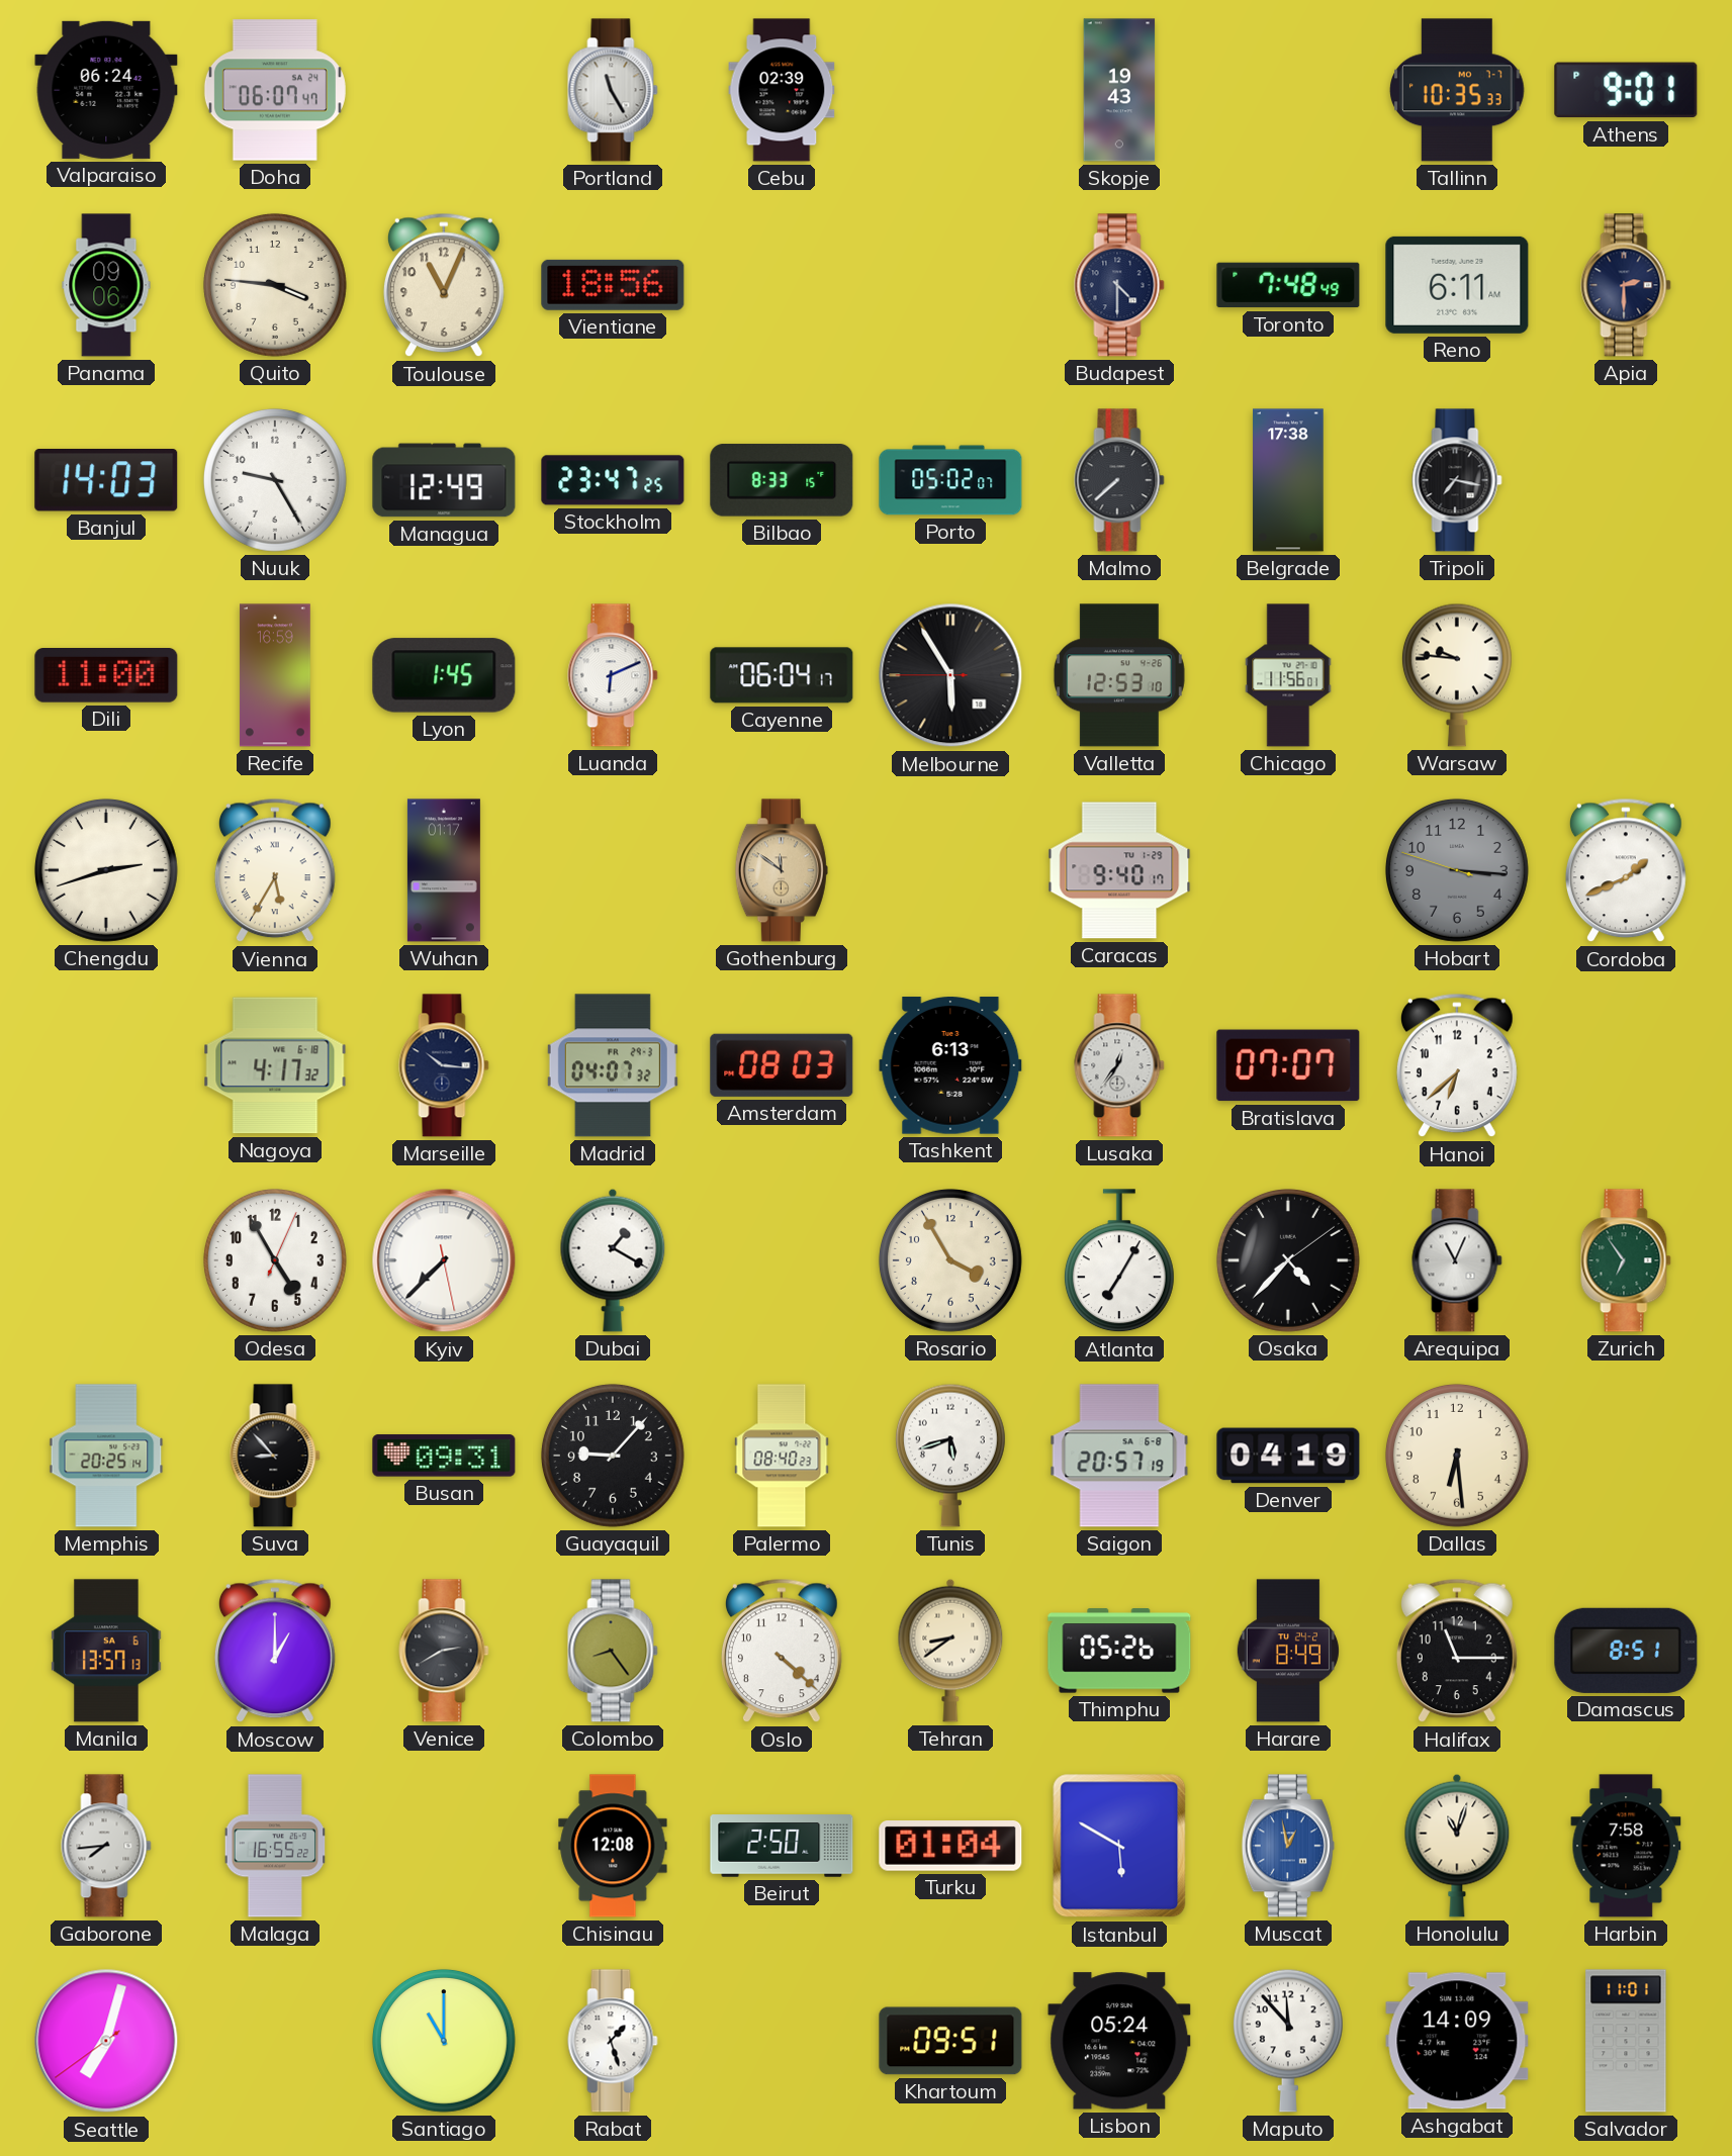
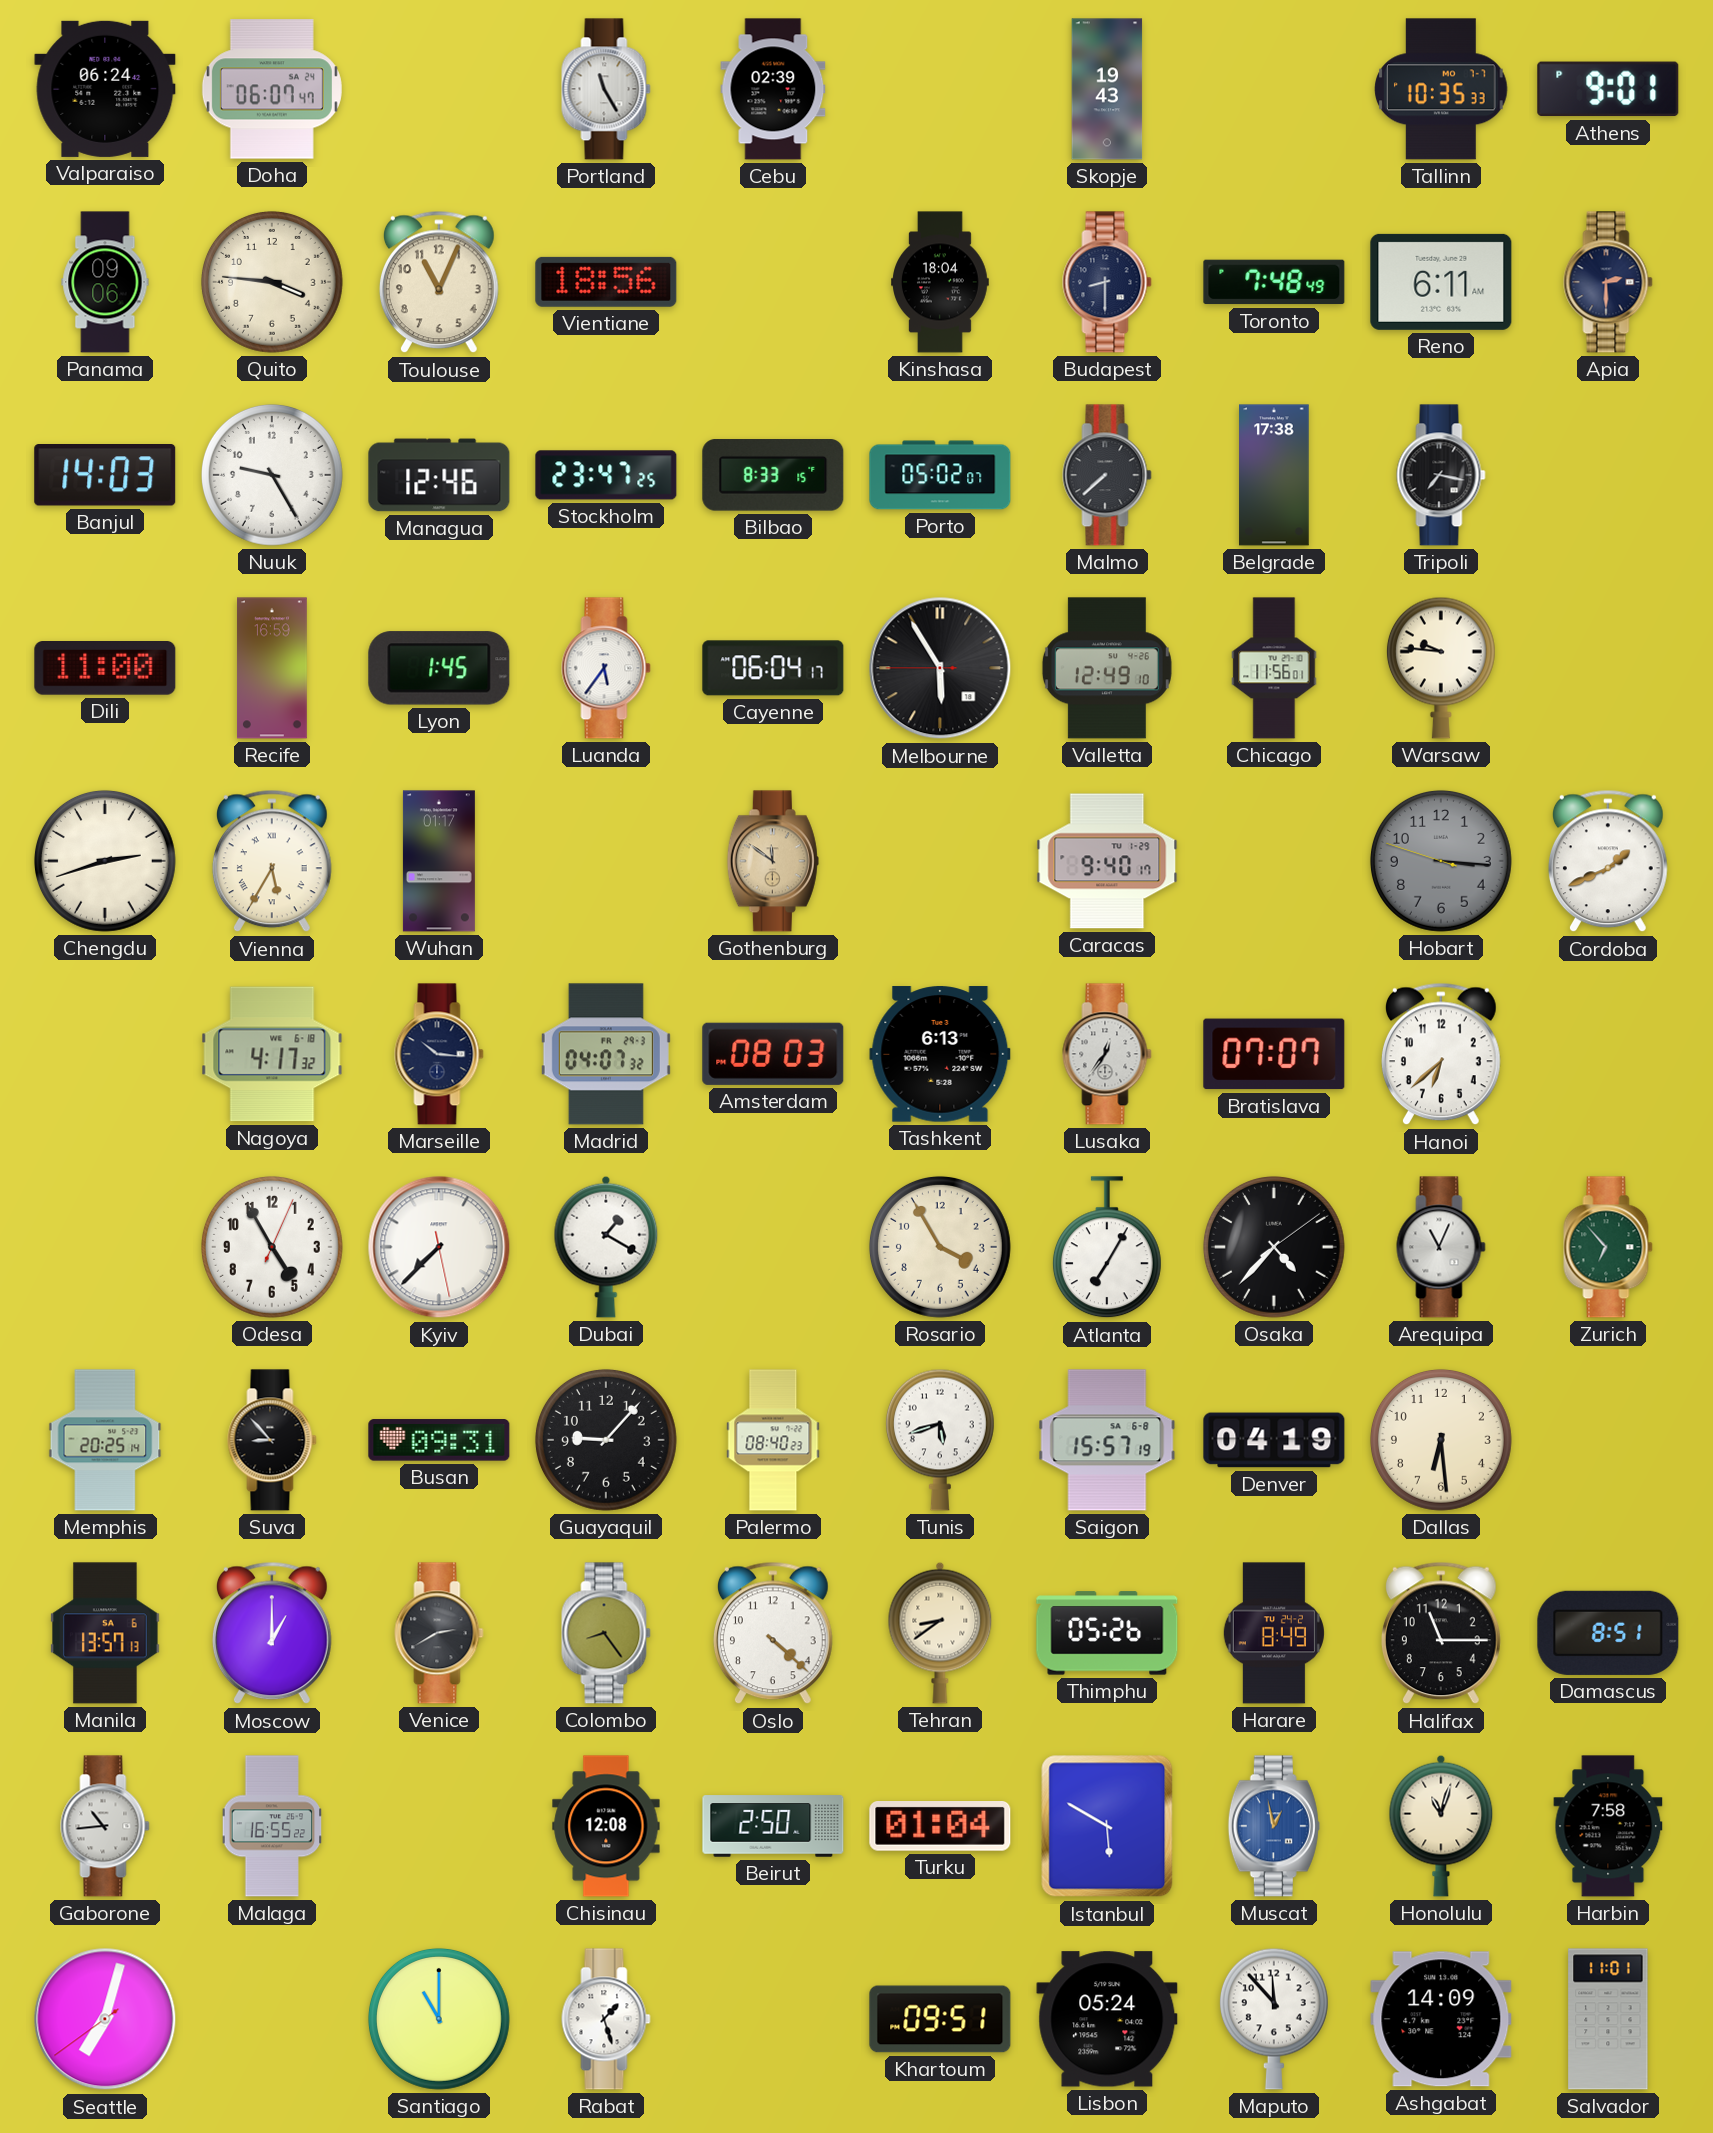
Kinshasa: none -> 18:04 (941, 282)
Budapest: 4:30 -> 8:30 (1107, 282)
Managua: 12:49 -> 12:46 (439, 475)
Luanda: 6:11 -> 5:36 (606, 668)
Valletta: 12:53 -> 12:49 (1107, 668)
Zurich: 6:54 -> 6:53 (1608, 1247)
Saigon: 20:57 -> 15:57 (1107, 1440)
Gaborone: 7:44 -> 10:44 (105, 1826)
